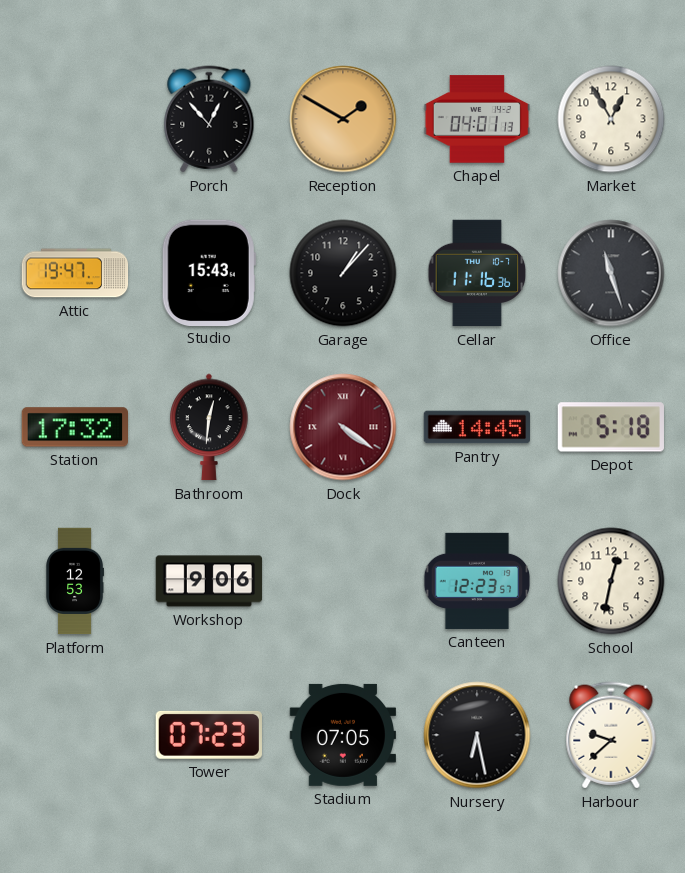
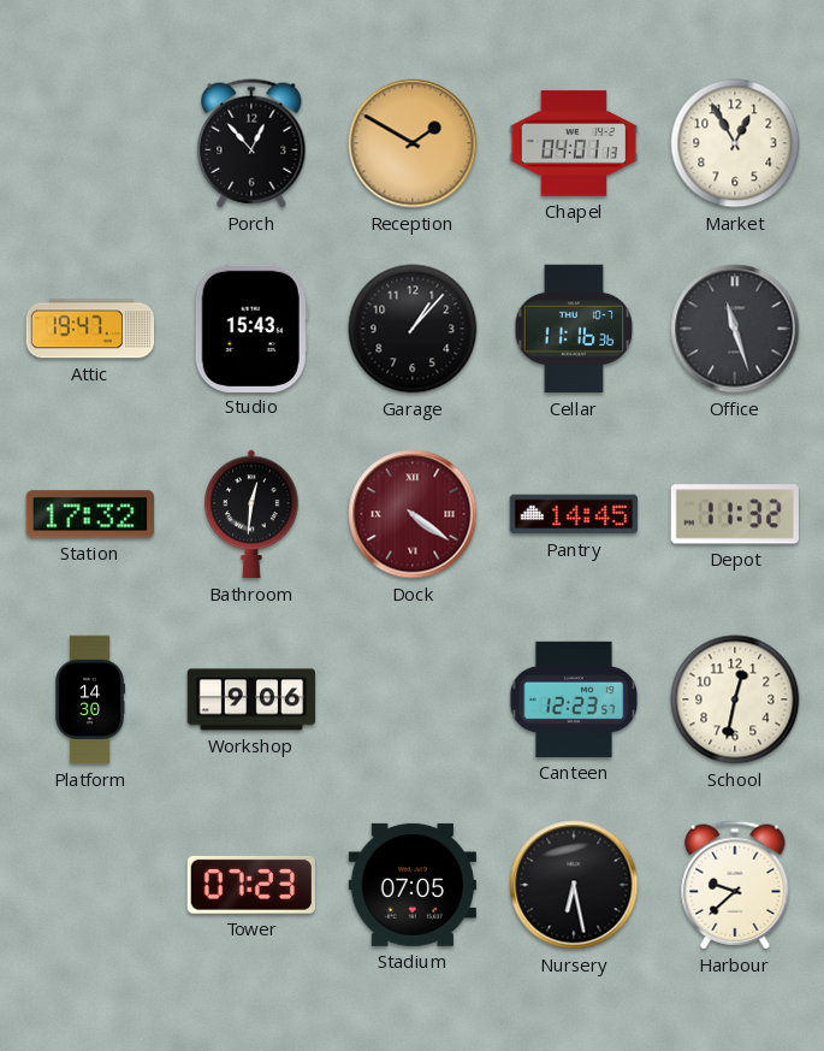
Depot: 5:18 -> 11:32 (735, 514)
Platform: 12:53 -> 14:30 (90, 699)
